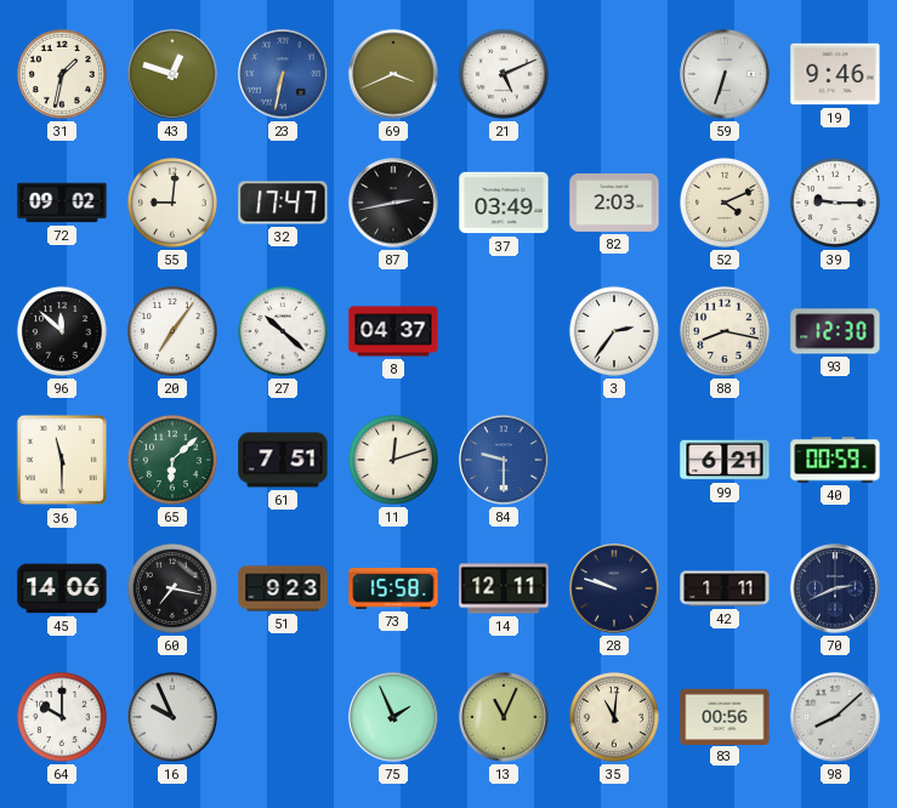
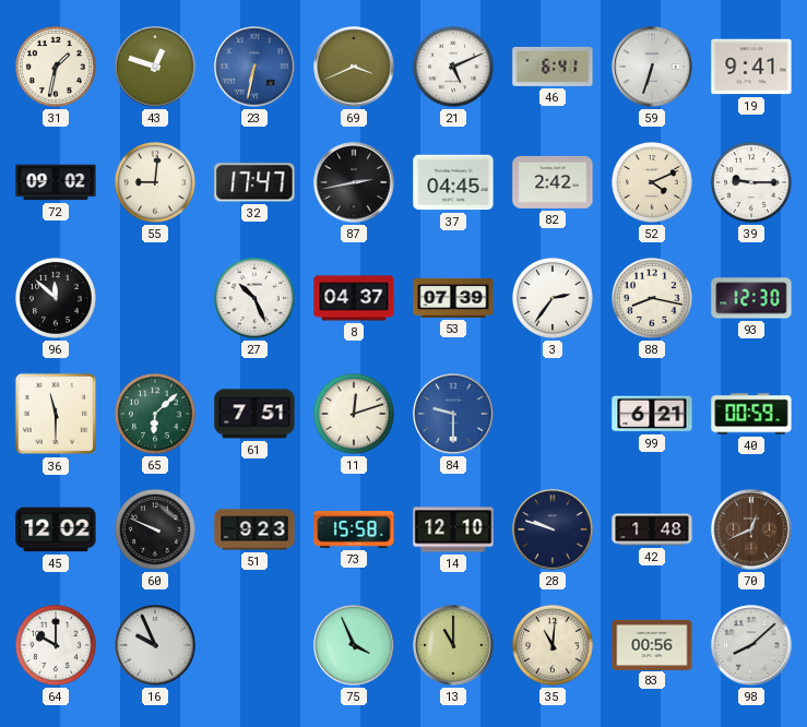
46: none -> 6:41 (553, 67)
19: 9:46 -> 9:41 (751, 67)
37: 03:49 -> 04:45 (453, 182)
82: 2:03 -> 2:42 (553, 182)
20: 7:06 -> none (172, 331)
27: 10:22 -> 10:26 (254, 298)
53: none -> 07:39 (453, 298)
45: 14:06 -> 12:02 (56, 529)
60: 7:17 -> 9:49 (155, 529)
14: 12:11 -> 12:10 (453, 529)
42: 1:11 -> 1:48 (652, 529)
70: 2:41 -> 12:41 (751, 529)
70 dial: navy -> brown (751, 529)
75: 1:56 -> 3:56 (354, 645)
13: 11:04 -> 11:00 (453, 645)
